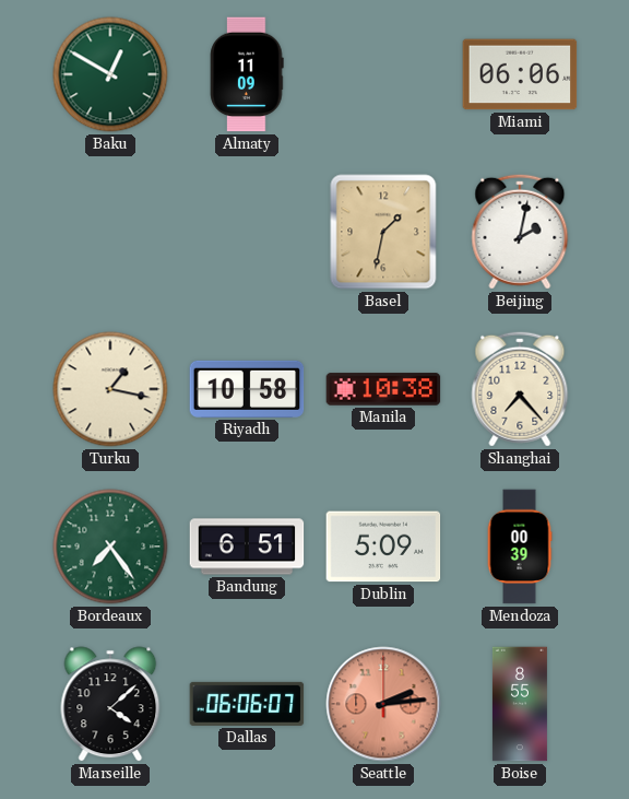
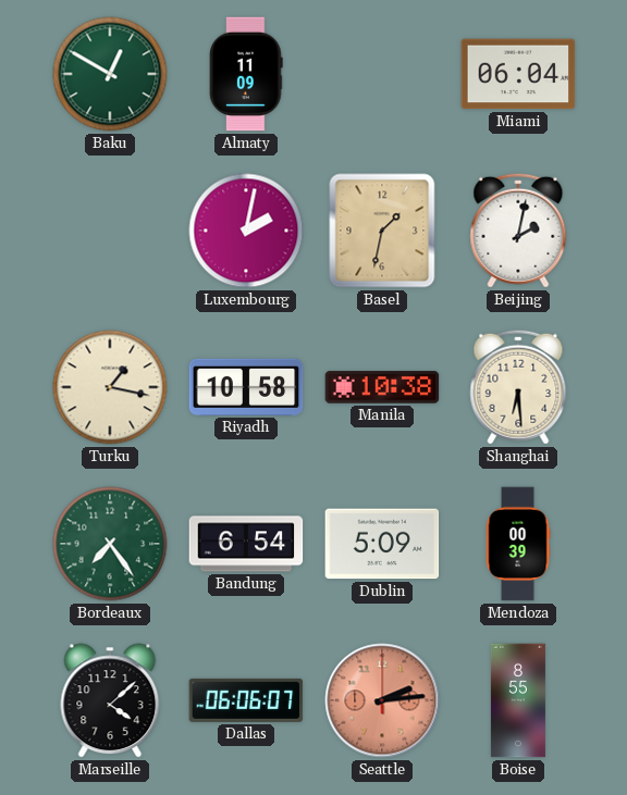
Miami: 06:06 -> 06:04 (518, 74)
Luxembourg: none -> 2:02 (246, 231)
Shanghai: 7:23 -> 6:29 (518, 387)
Bandung: 6:51 -> 6:54 (246, 544)
